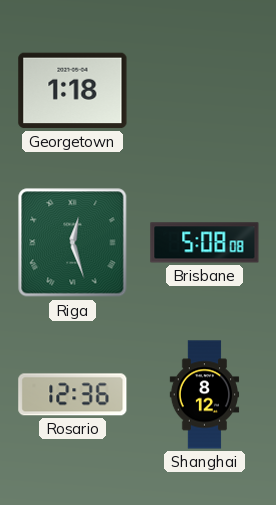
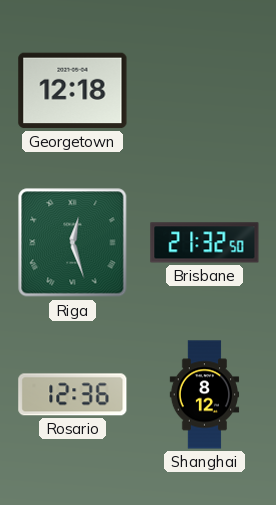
Georgetown: 1:18 -> 12:18 (73, 91)
Brisbane: 5:08 -> 21:32 (205, 243)
